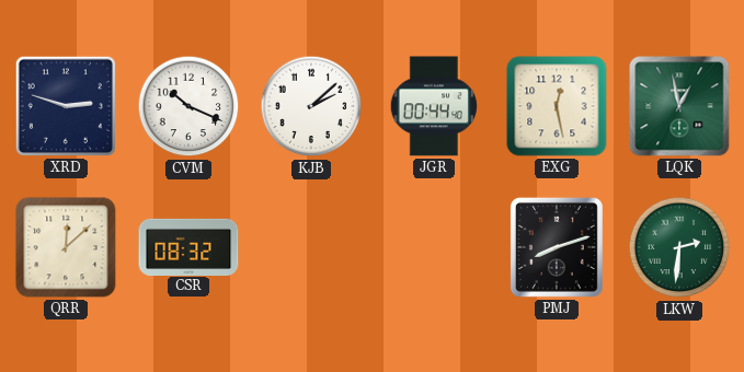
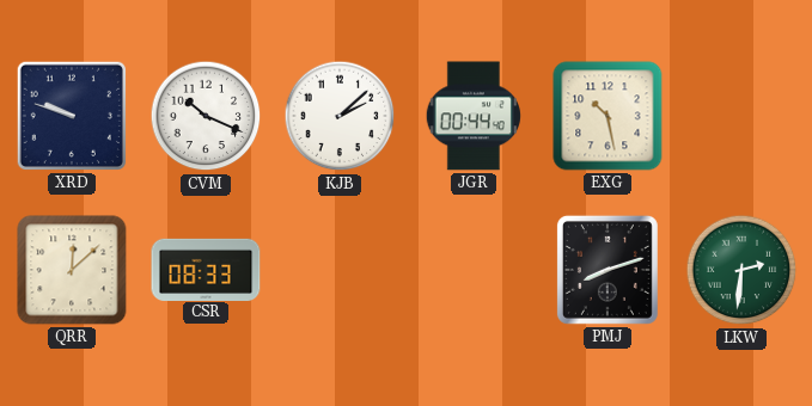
XRD: 2:48 -> 9:48 (72, 116)
EXG: 12:28 -> 10:28 (608, 116)
LQK: 12:58 -> none (679, 106)
CSR: 08:32 -> 08:33 (206, 269)
